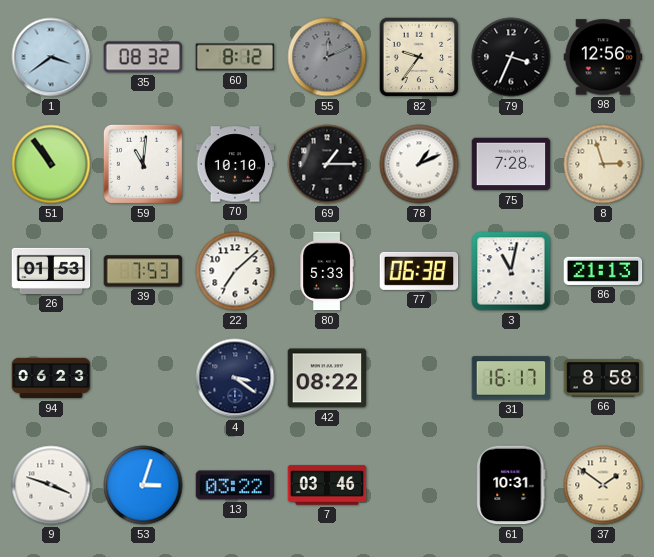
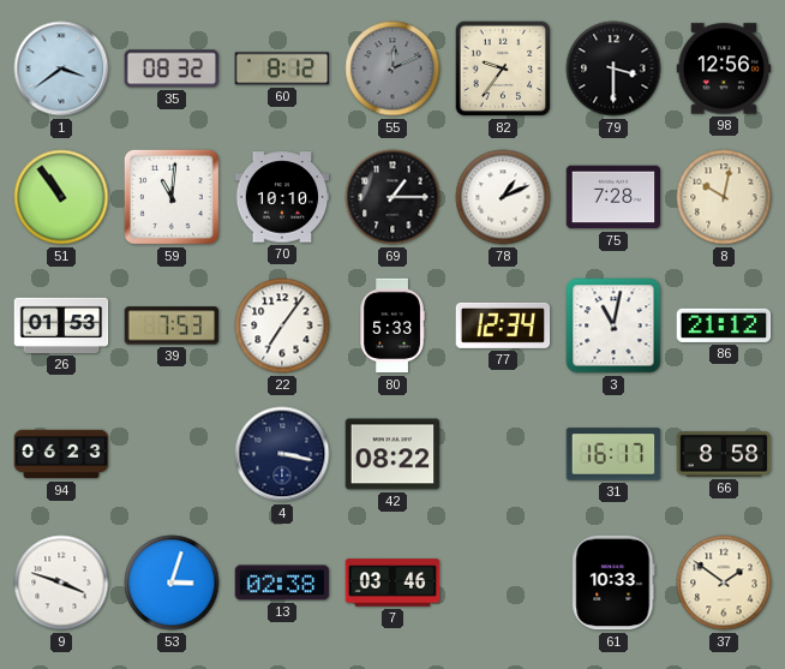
79: 3:34 -> 3:30 (613, 68)
8: 2:57 -> 10:02 (724, 197)
22: 7:08 -> 7:06 (282, 325)
77: 06:38 -> 12:34 (503, 325)
86: 21:13 -> 21:12 (724, 325)
4: 3:21 -> 3:17 (282, 454)
13: 03:22 -> 02:38 (282, 583)
61: 10:31 -> 10:33 (613, 583)
